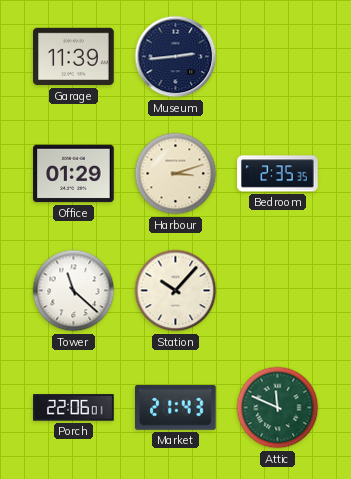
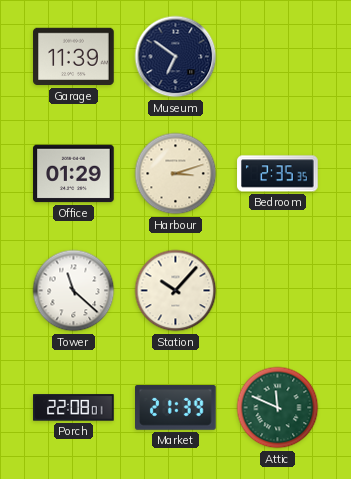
Museum: 2:44 -> 6:51 (176, 57)
Porch: 22:06 -> 22:08 (74, 408)
Market: 21:43 -> 21:39 (176, 407)
